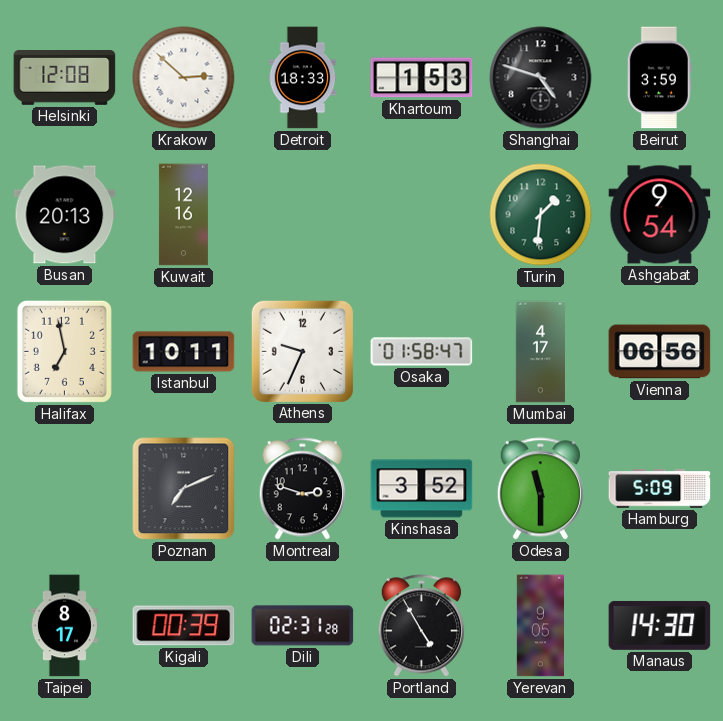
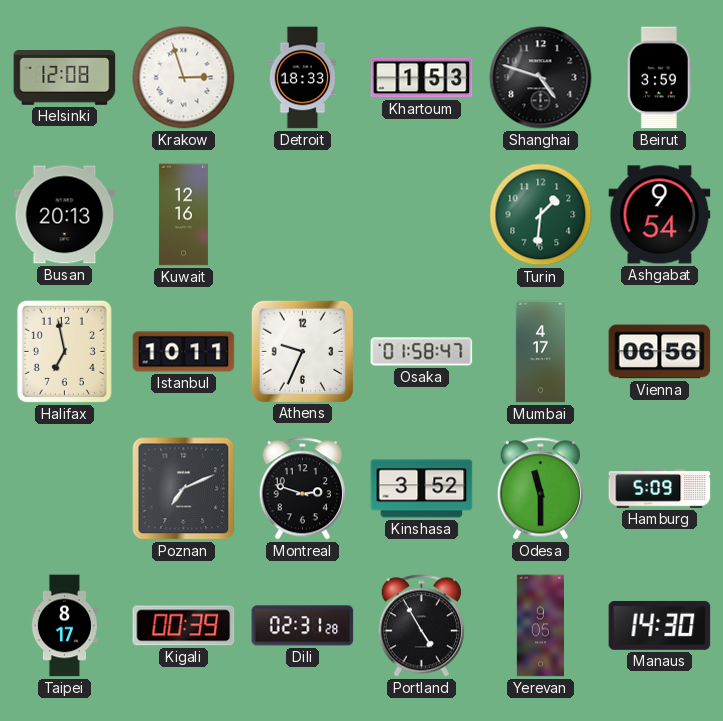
Krakow: 2:52 -> 2:57 (184, 78)
